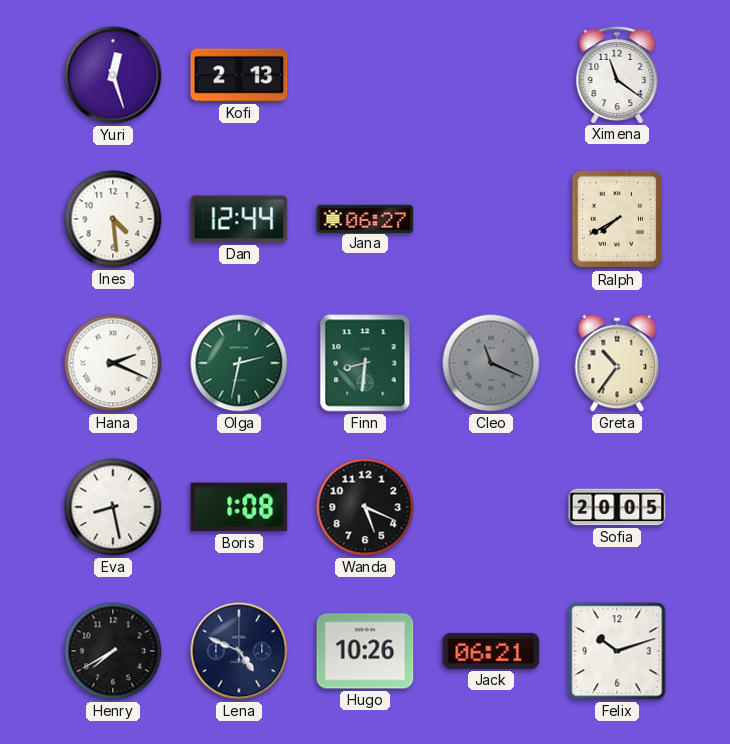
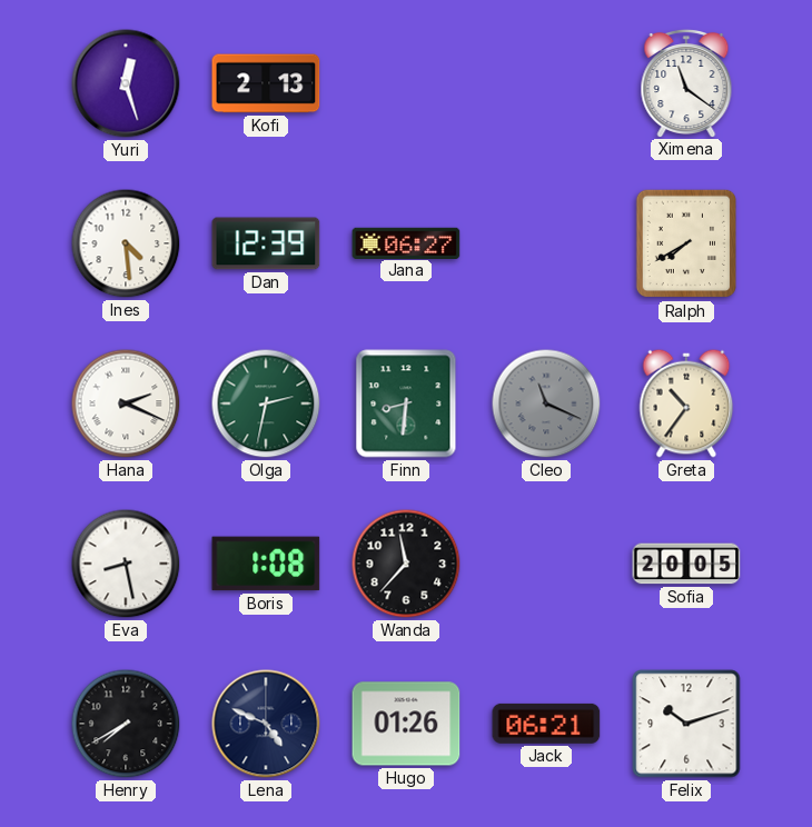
Dan: 12:44 -> 12:39 (266, 243)
Wanda: 5:19 -> 11:37 (406, 564)
Hugo: 10:26 -> 01:26 (406, 724)
